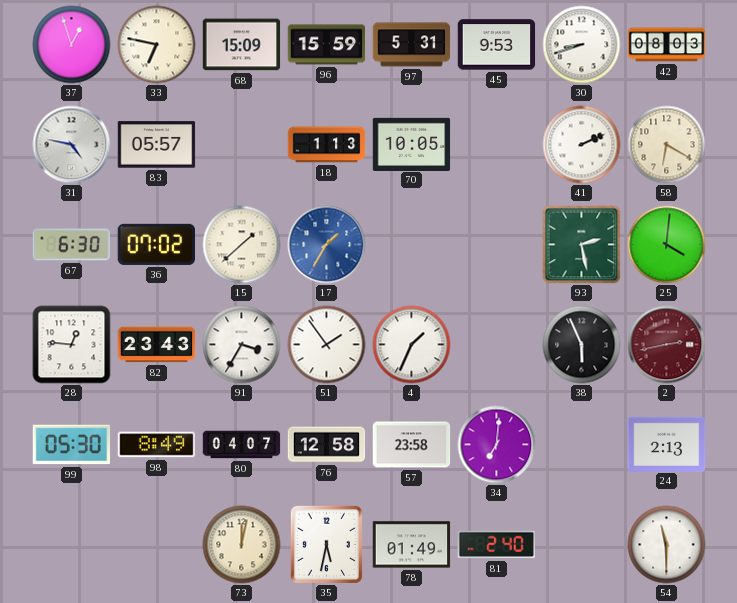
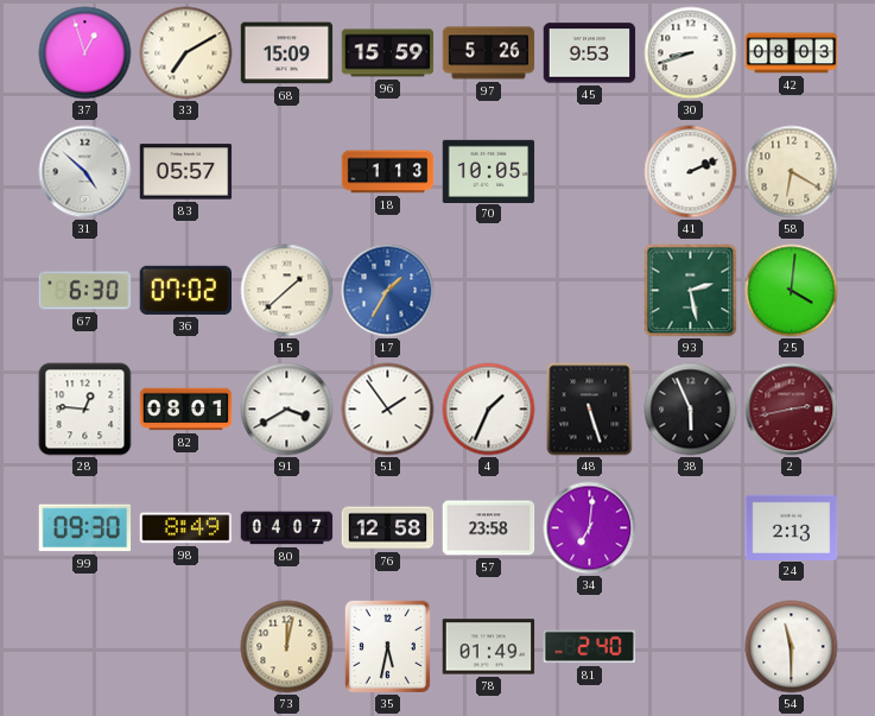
33: 6:47 -> 7:10 (186, 53)
97: 5:31 -> 5:26 (489, 53)
31: 4:47 -> 4:52 (85, 172)
82: 23:43 -> 08:01 (186, 410)
91: 3:35 -> 3:40 (287, 410)
48: none -> 5:27 (590, 410)
99: 05:30 -> 09:30 (85, 528)
